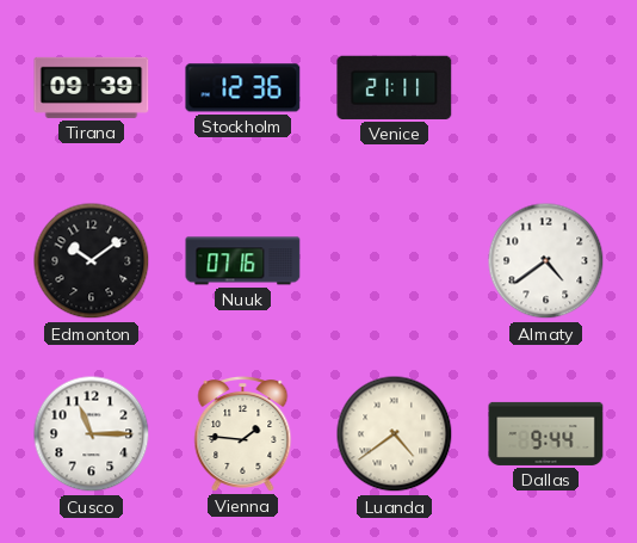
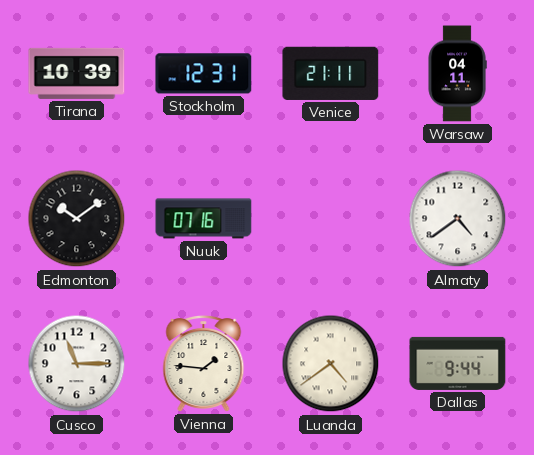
Tirana: 09:39 -> 10:39 (77, 73)
Stockholm: 12:36 -> 12:31 (204, 74)
Warsaw: none -> 04:11 (457, 74)
